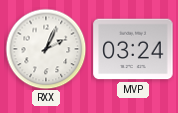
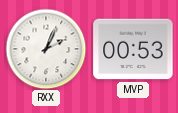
MVP: 03:24 -> 00:53 (133, 49)
